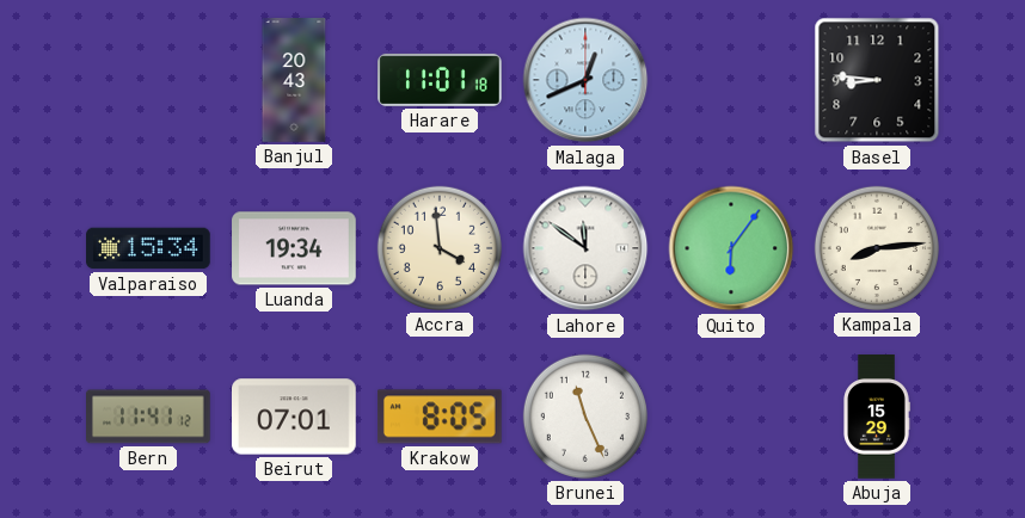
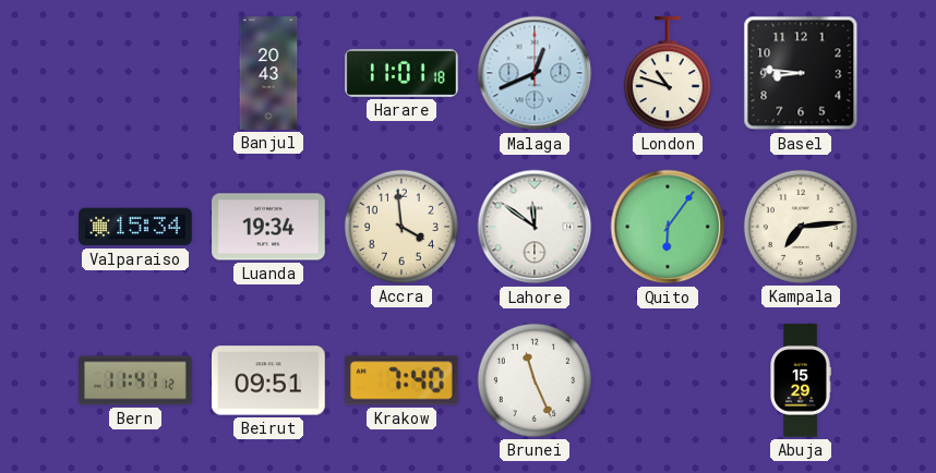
London: none -> 10:48 (668, 74)
Kampala: 8:14 -> 7:14 (801, 227)
Beirut: 07:01 -> 09:51 (268, 380)
Krakow: 8:05 -> 7:40 (403, 380)
